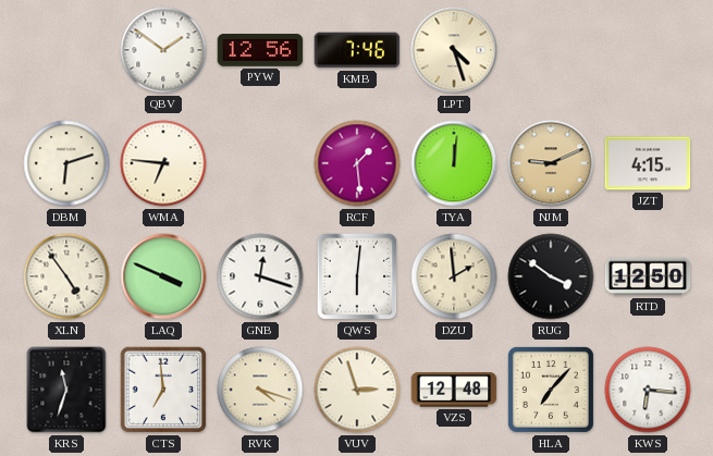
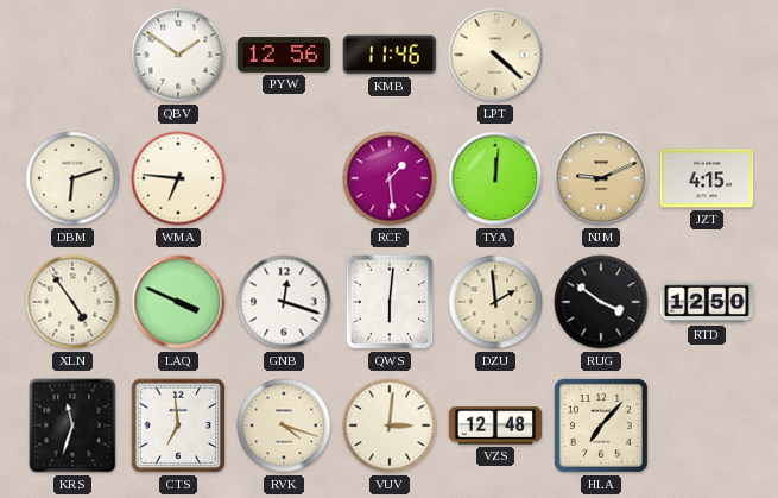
KMB: 7:46 -> 11:46 (390, 55)
LPT: 4:27 -> 4:22 (495, 55)
VUV: 2:57 -> 3:01 (390, 425)
KWS: 6:16 -> none (648, 390)
